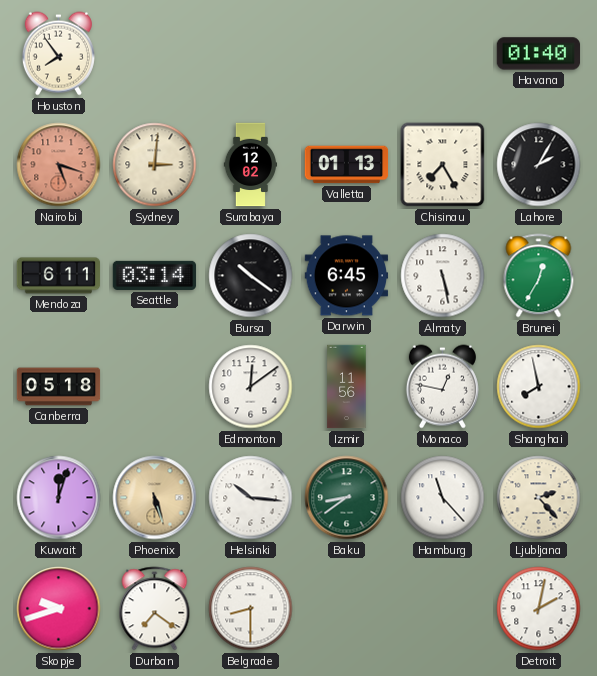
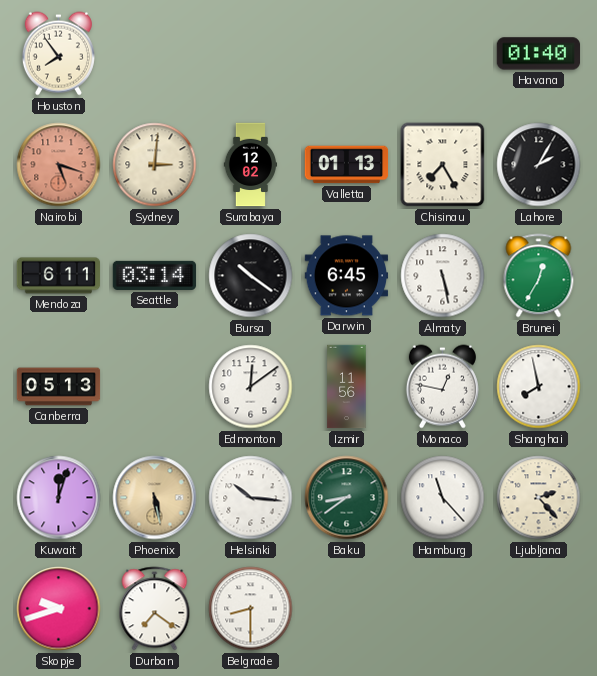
Canberra: 05:18 -> 05:13 (59, 387)
Phoenix: 5:27 -> 5:28 (155, 498)
Detroit: 2:02 -> none (539, 609)
